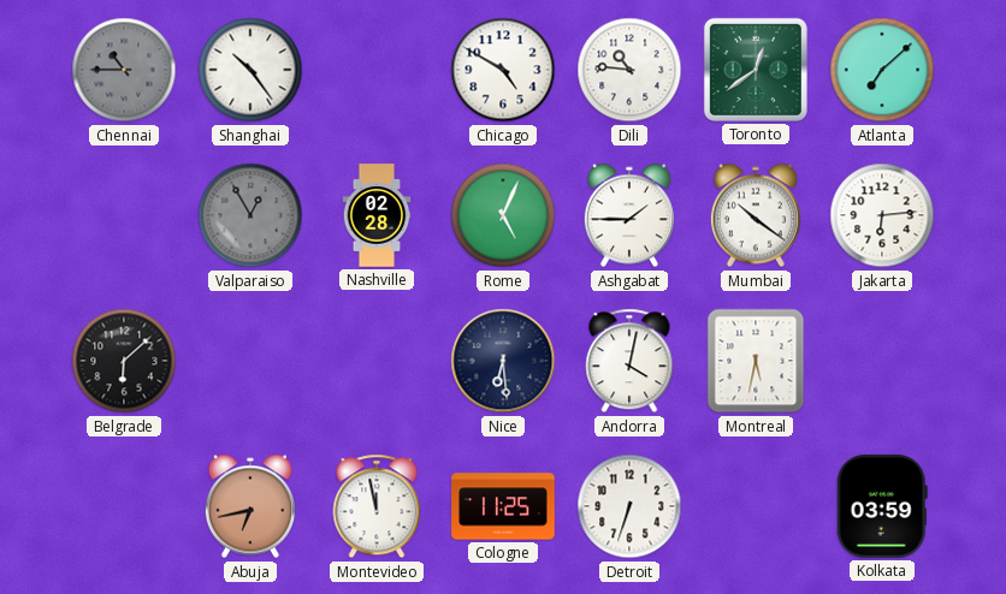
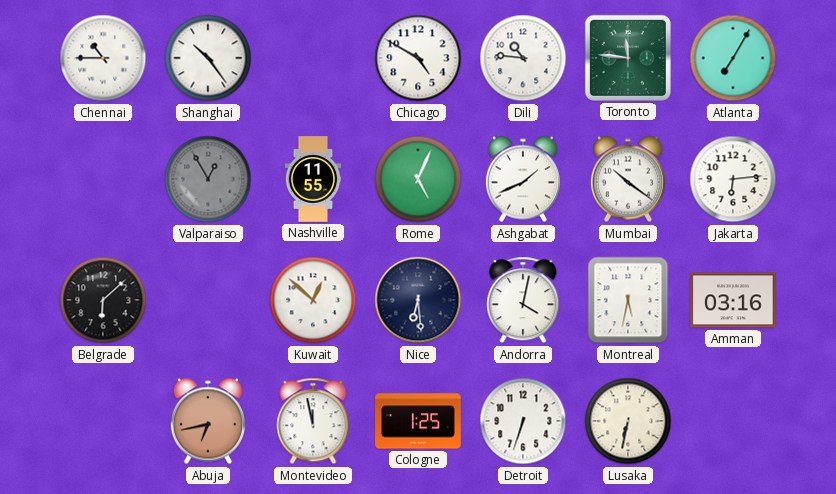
Chennai dial: grey -> white (103, 58)
Toronto: 12:39 -> 11:46 (628, 58)
Atlanta: 7:08 -> 7:05 (733, 58)
Nashville: 02:28 -> 11:55 (313, 179)
Ashgabat: 1:45 -> 1:41 (523, 179)
Kuwait: none -> 12:52 (313, 300)
Amman: none -> 03:16 (733, 300)
Cologne: 11:25 -> 1:25 (418, 421)
Lusaka: none -> 6:32 (628, 421)
Kolkata: 03:59 -> none (882, 506)
